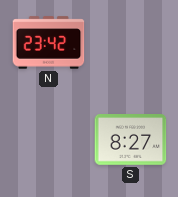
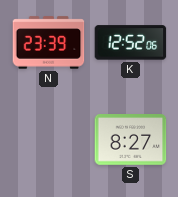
N: 23:42 -> 23:39 (49, 43)
K: none -> 12:52 (131, 43)
